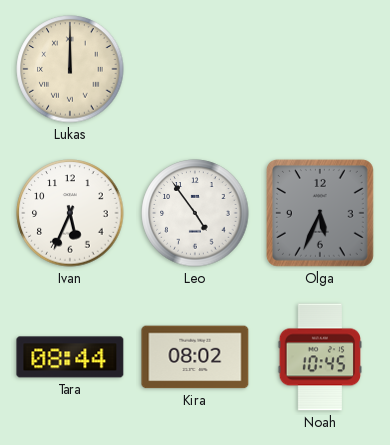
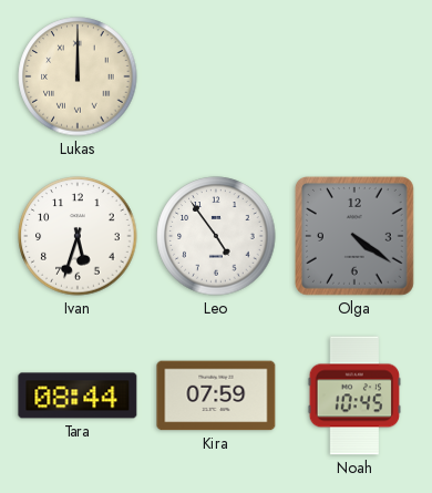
Ivan: 5:34 -> 5:33 (78, 236)
Olga: 5:34 -> 4:21 (354, 236)
Kira: 08:02 -> 07:59 (216, 396)
